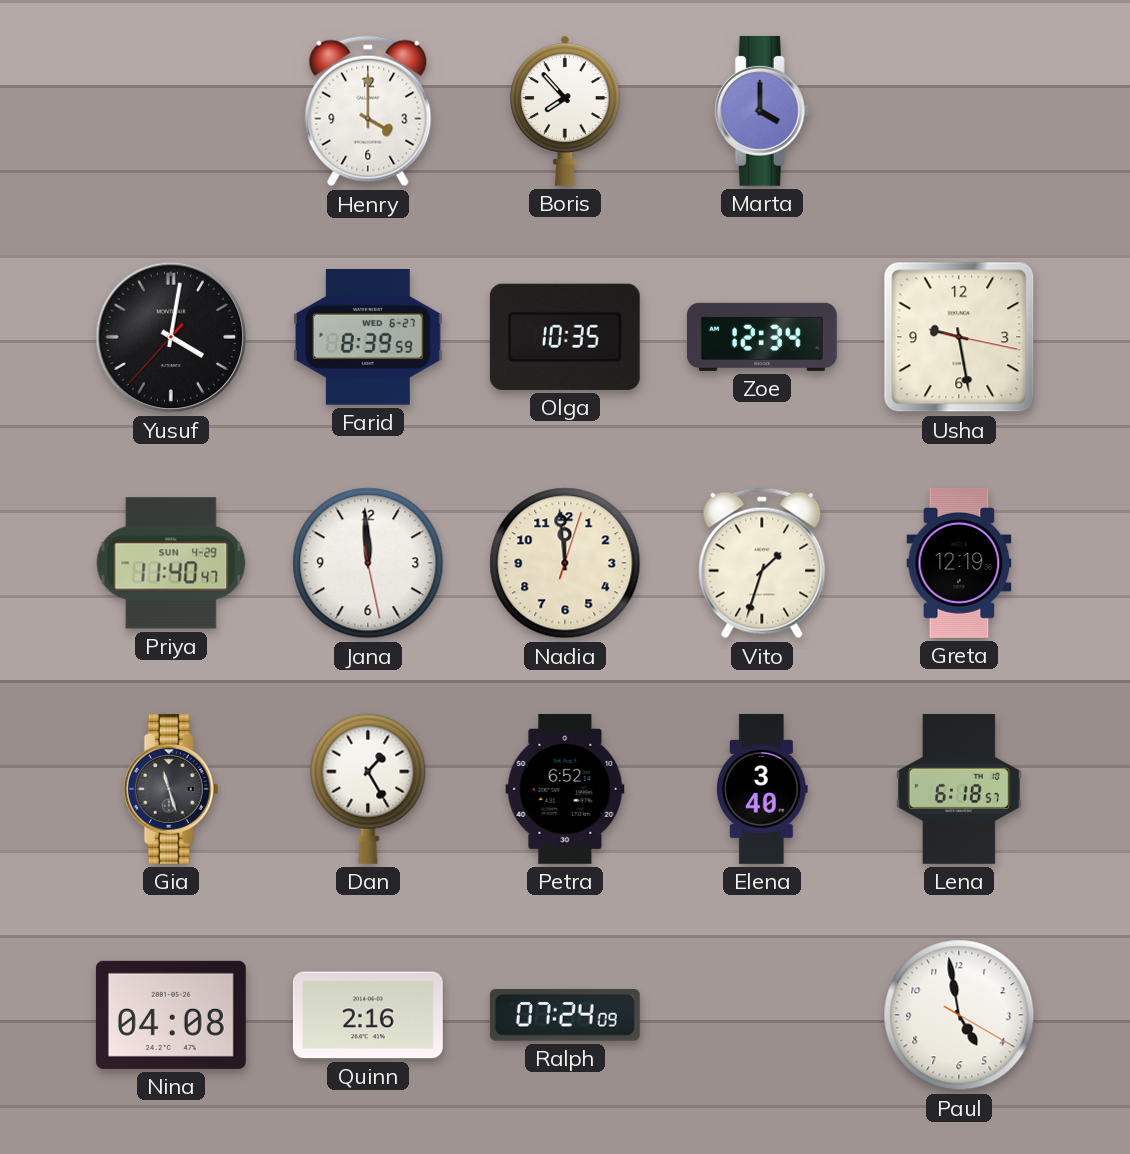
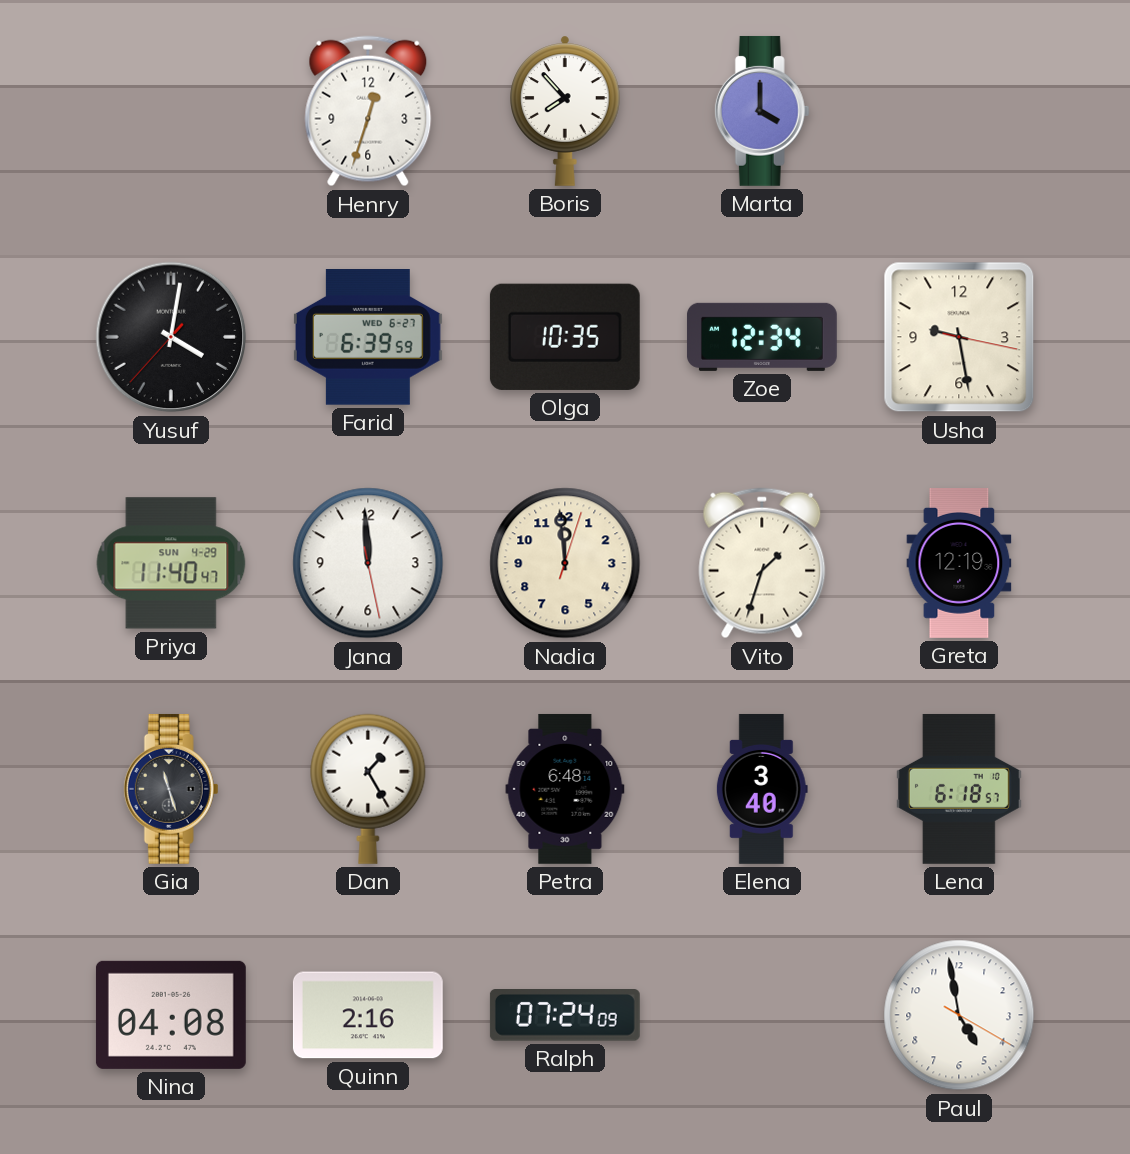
Henry: 4:00 -> 12:33 (368, 111)
Farid: 8:39 -> 6:39 (368, 338)
Petra: 6:52 -> 6:48 (565, 789)
